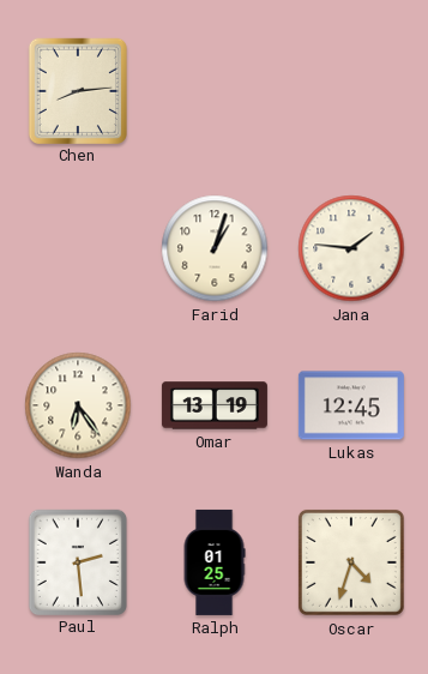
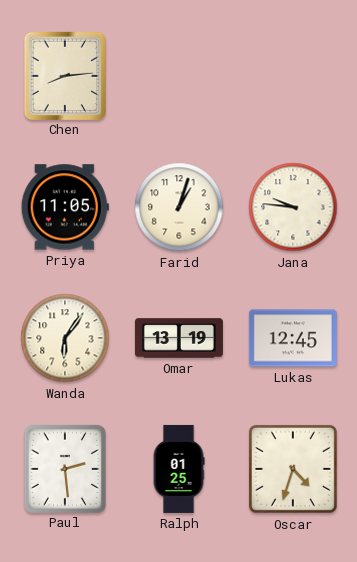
Priya: none -> 11:05 (65, 207)
Jana: 1:46 -> 9:46 (293, 207)
Wanda: 6:24 -> 6:06 (65, 338)
